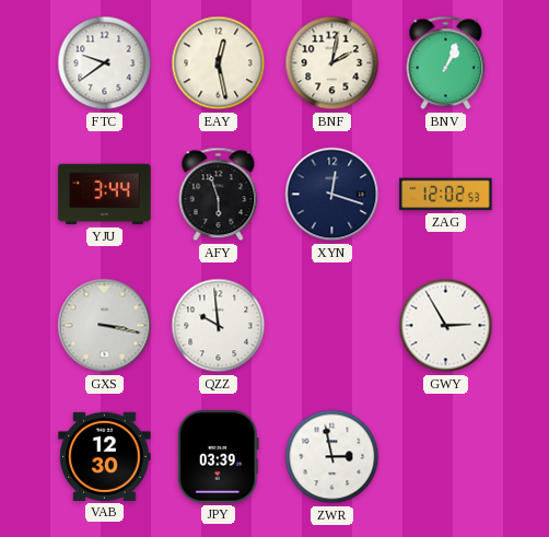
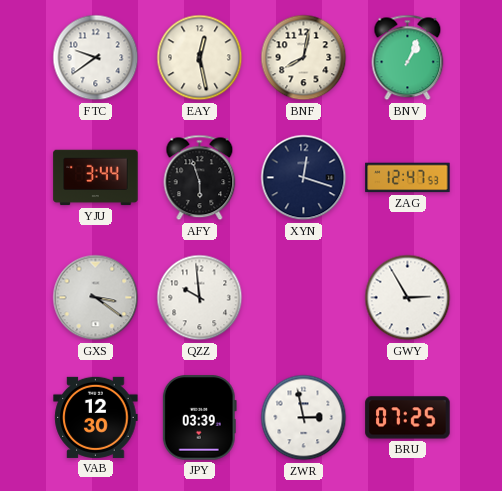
BNF: 2:02 -> 8:02 (304, 58)
ZAG: 12:02 -> 12:47 (408, 178)
GXS: 3:17 -> 3:21 (96, 298)
BRU: none -> 07:25 (408, 418)
